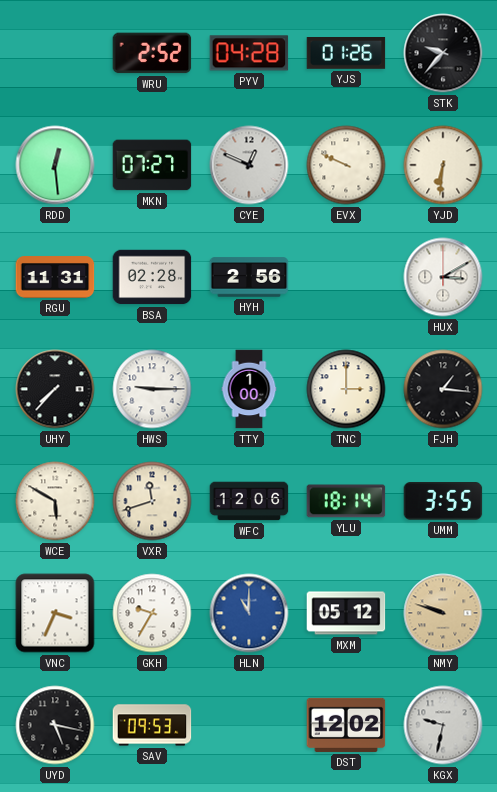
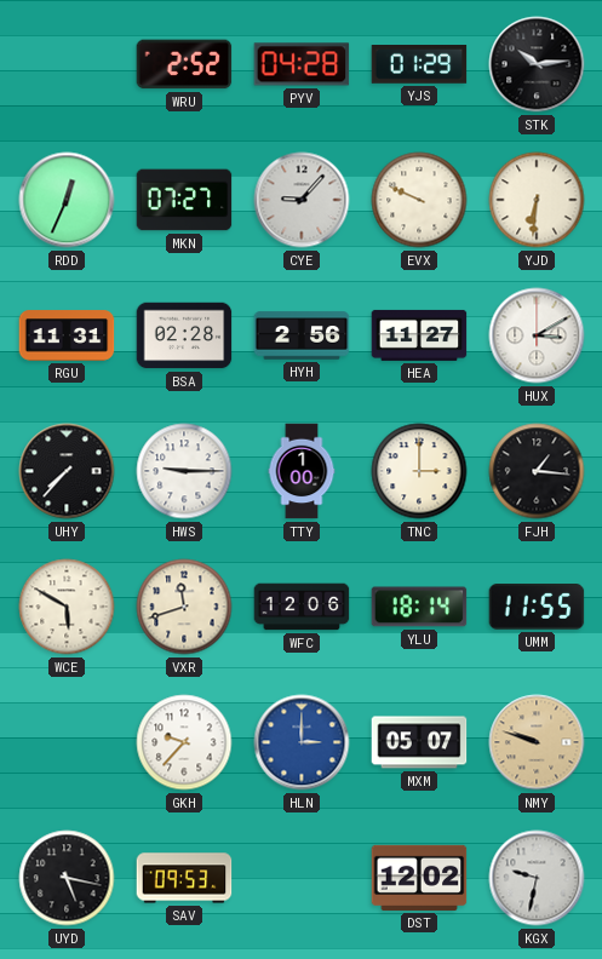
YJS: 01:26 -> 01:29 (419, 65)
STK: 9:37 -> 10:14 (537, 64)
RDD: 12:29 -> 12:34 (67, 200)
CYE: 12:49 -> 9:07 (302, 200)
HEA: none -> 11:27 (419, 335)
UMM: 3:55 -> 11:55 (537, 607)
VNC: 3:34 -> none (55, 613)
GKH: 9:35 -> 9:37 (184, 742)
HLN: 11:00 -> 3:00 (302, 742)
MXM: 05:12 -> 05:07 (419, 742)
